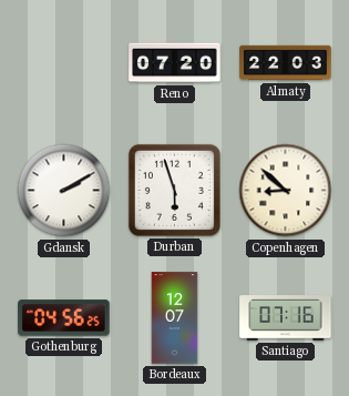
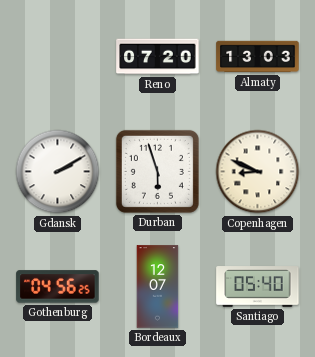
Almaty: 22:03 -> 13:03 (258, 57)
Copenhagen: 8:52 -> 8:49 (258, 172)
Santiago: 07:16 -> 05:40 (258, 287)
